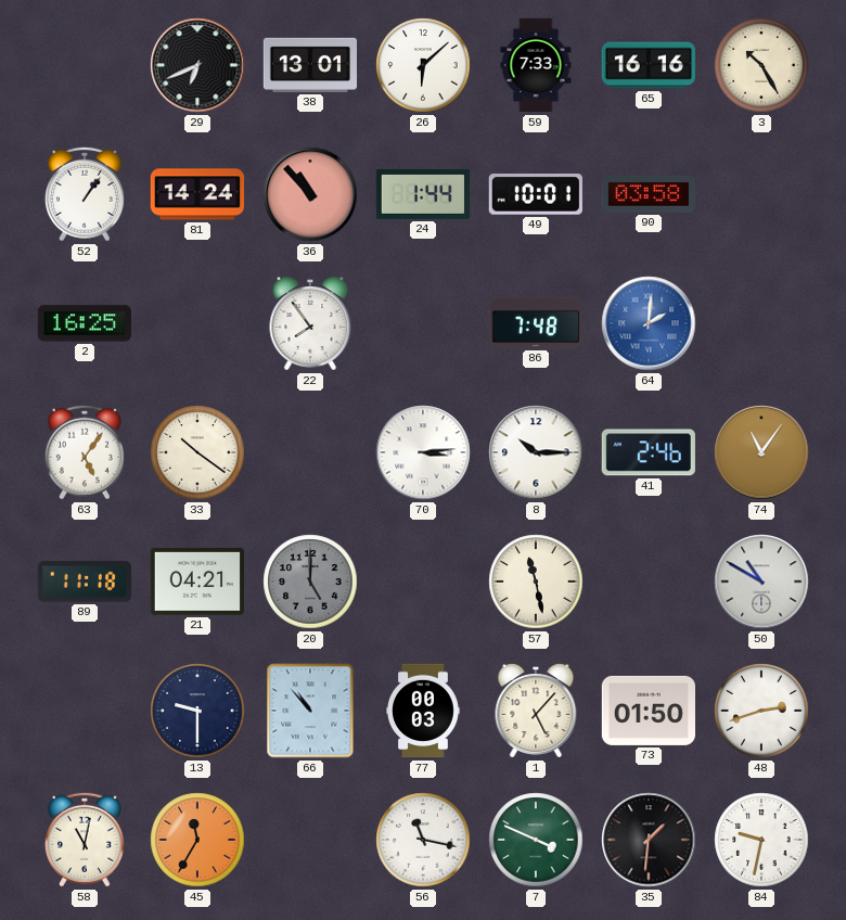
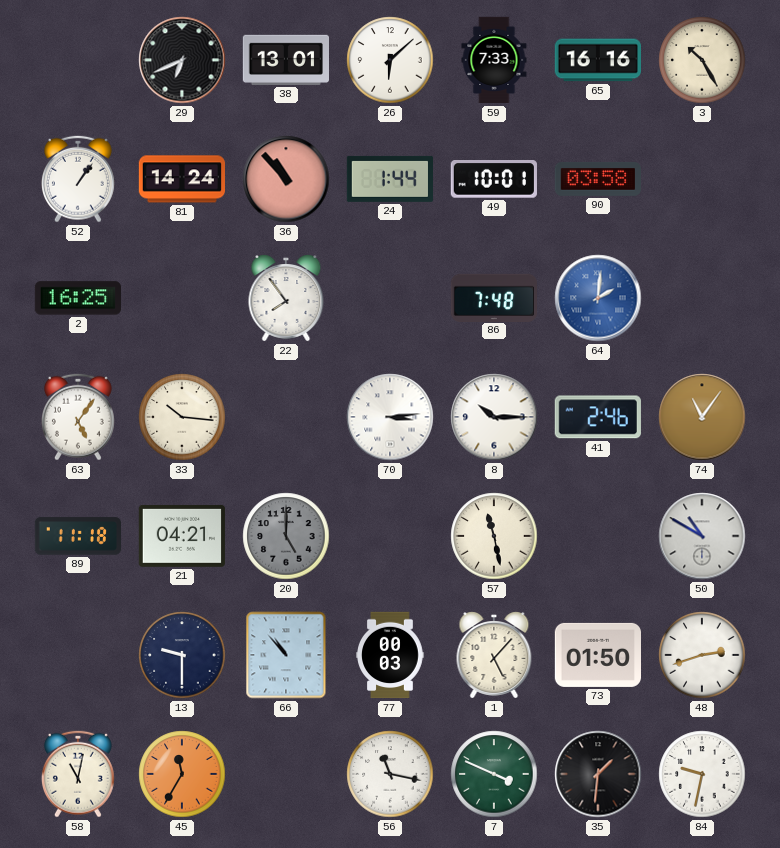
33: 10:21 -> 10:16 (182, 417)
